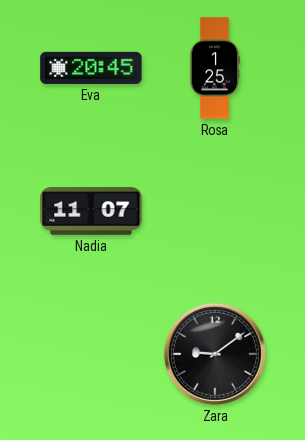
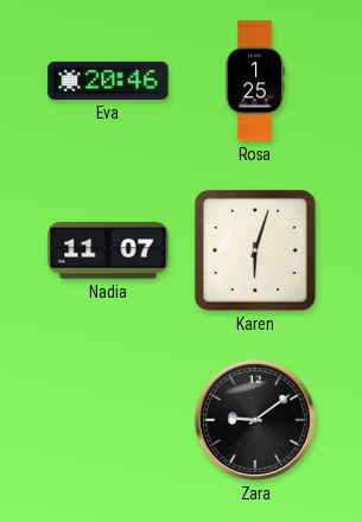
Eva: 20:45 -> 20:46 (108, 81)
Karen: none -> 6:03 (255, 250)
